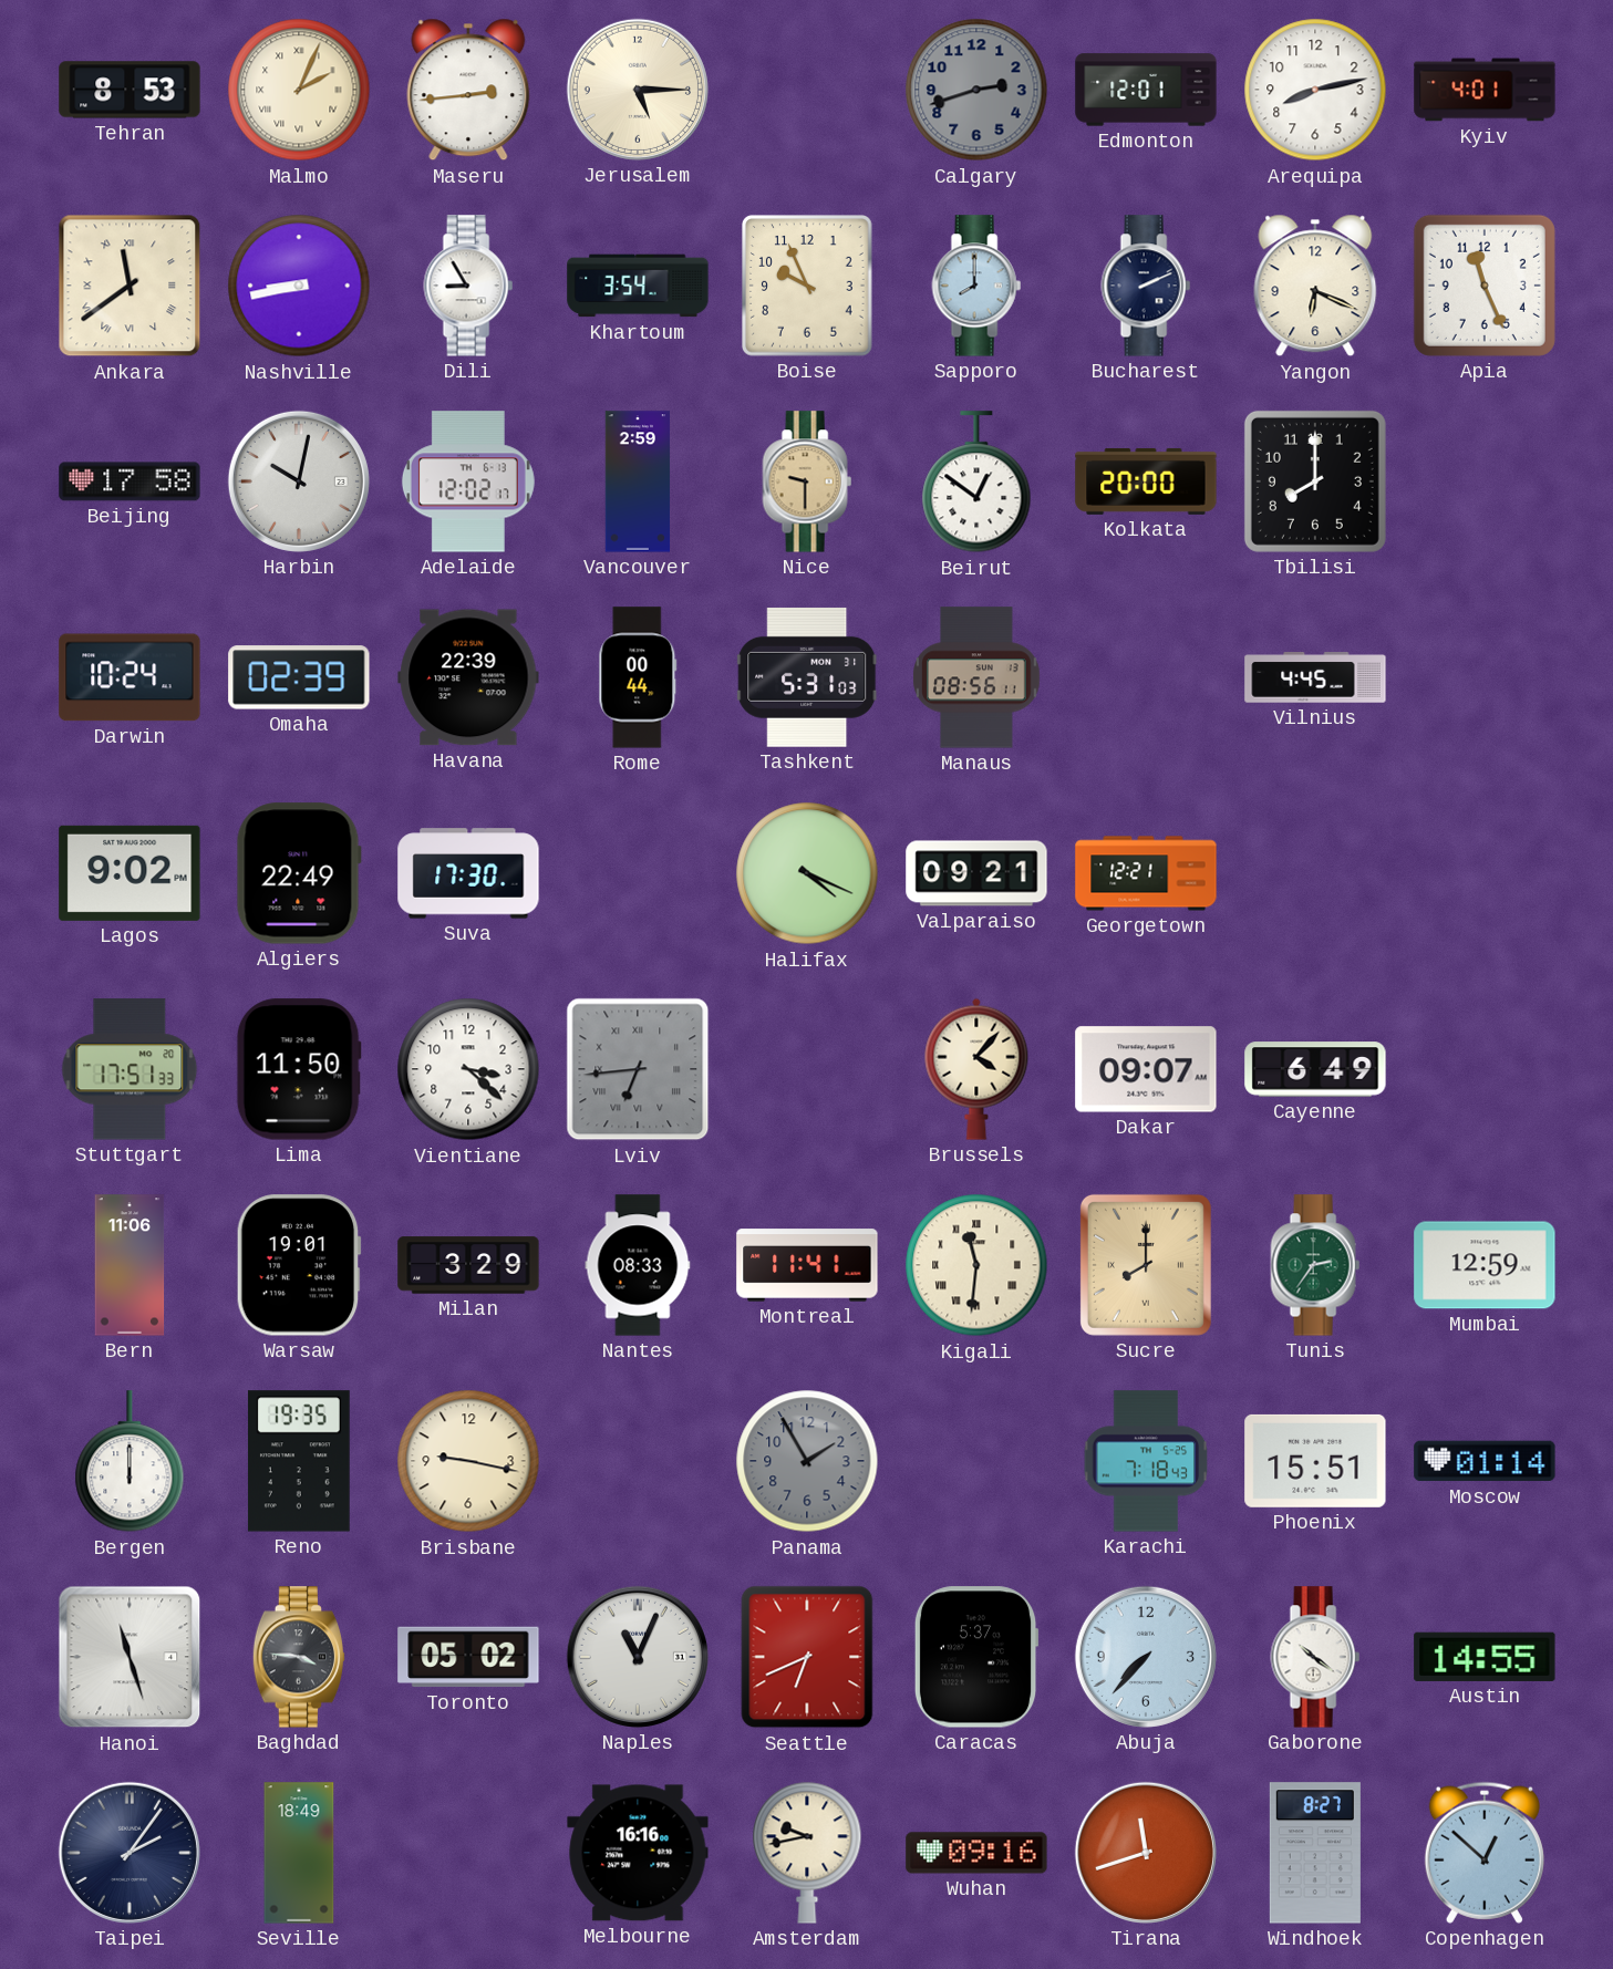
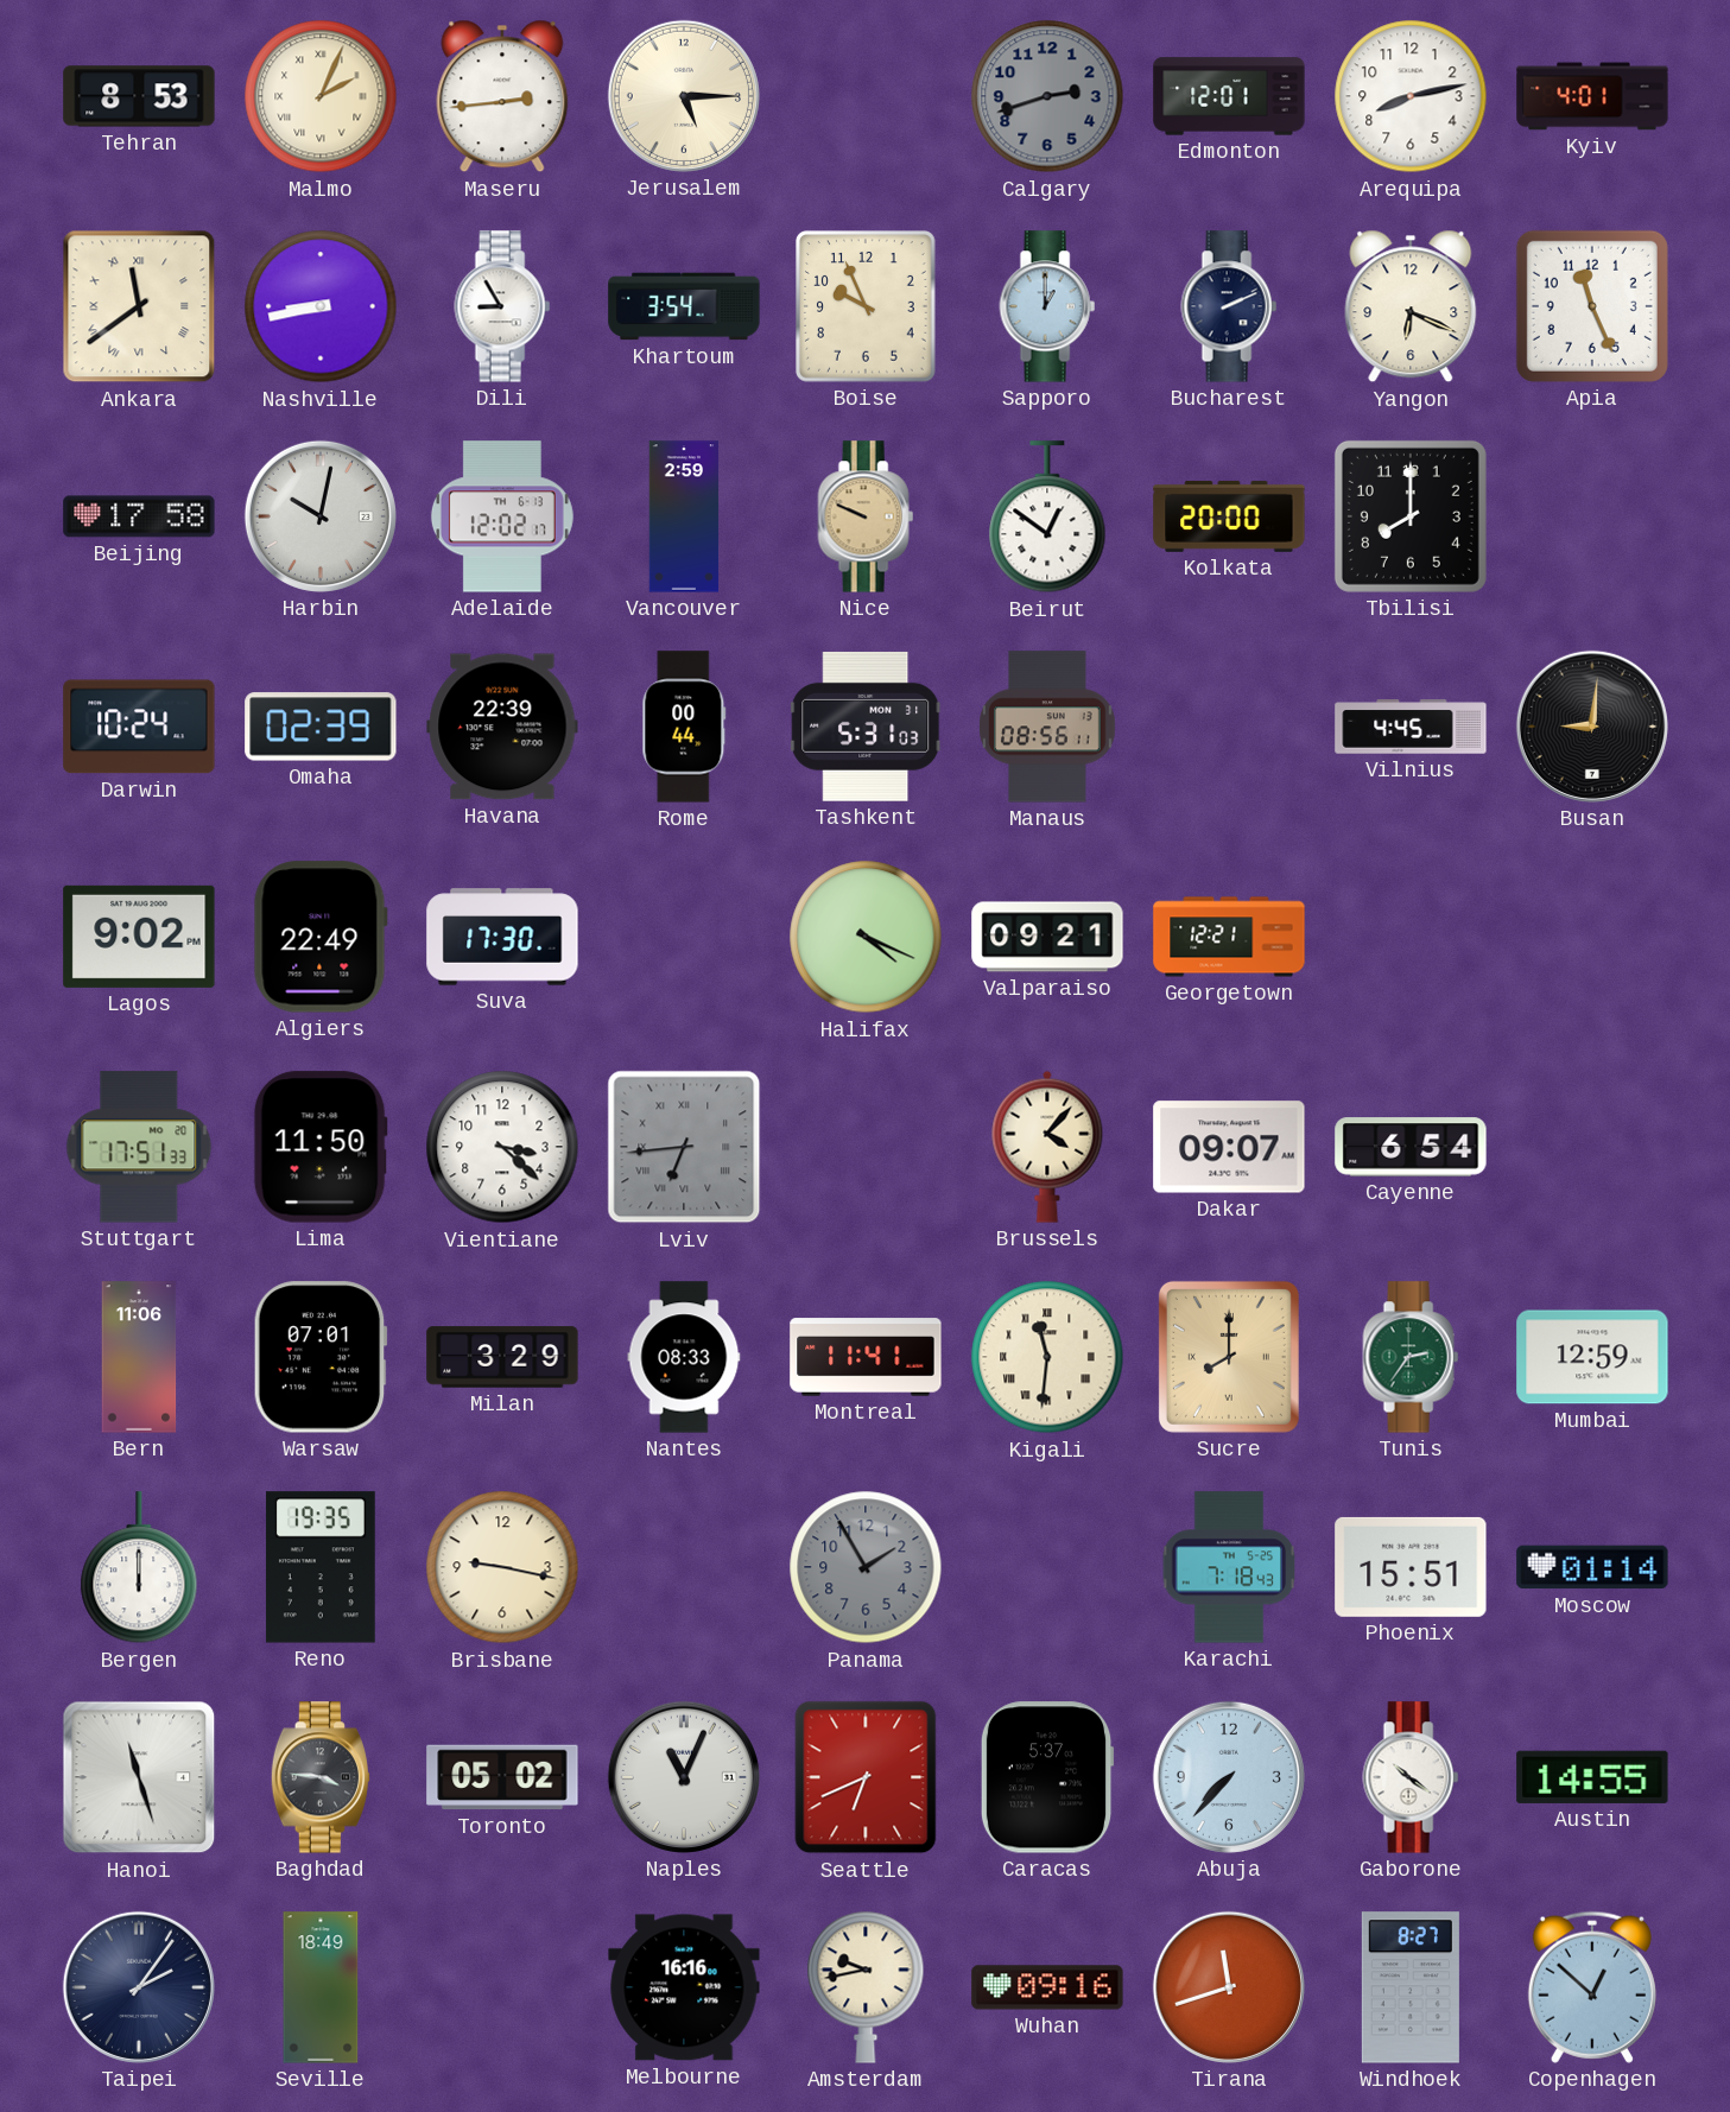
Sapporo: 8:00 -> 1:00 (1047, 306)
Nice: 9:30 -> 9:49 (866, 516)
Busan: none -> 9:01 (1592, 727)
Cayenne: 6:49 -> 6:54 (1411, 1147)
Warsaw: 19:01 -> 07:01 (321, 1357)
